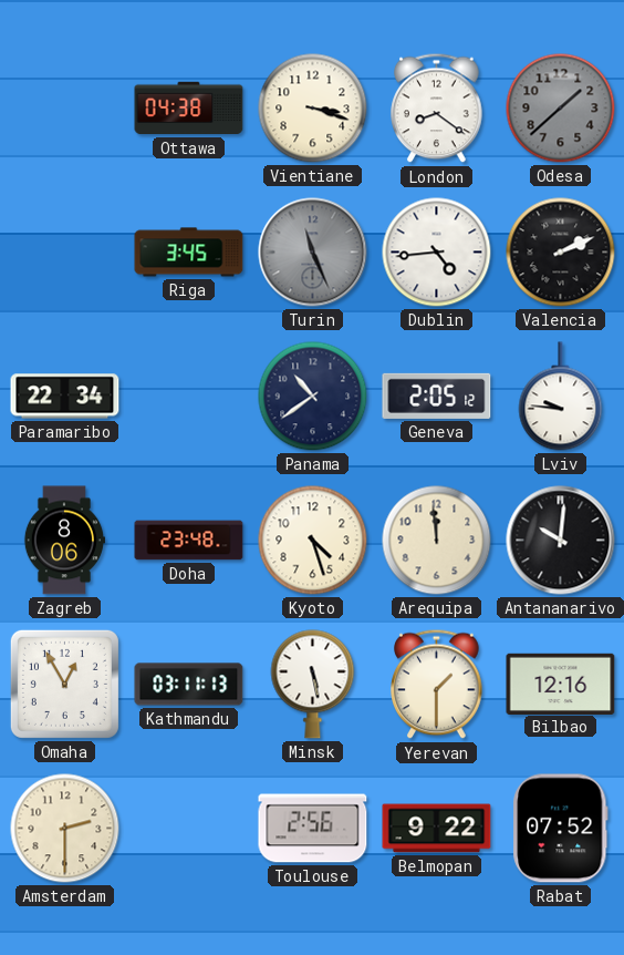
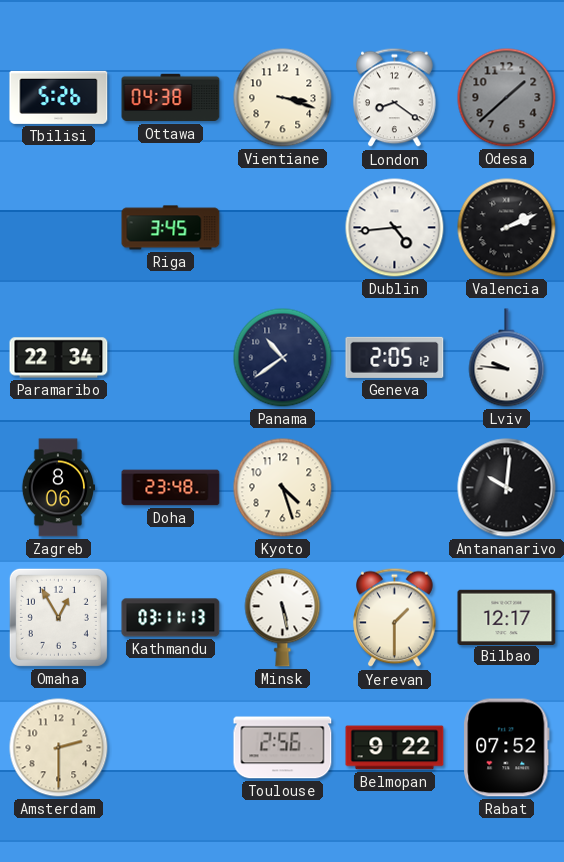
Tbilisi: none -> 5:26 (59, 97)
Turin: 11:26 -> none (313, 253)
Arequipa: 11:59 -> none (437, 541)
Bilbao: 12:16 -> 12:17 (507, 617)
